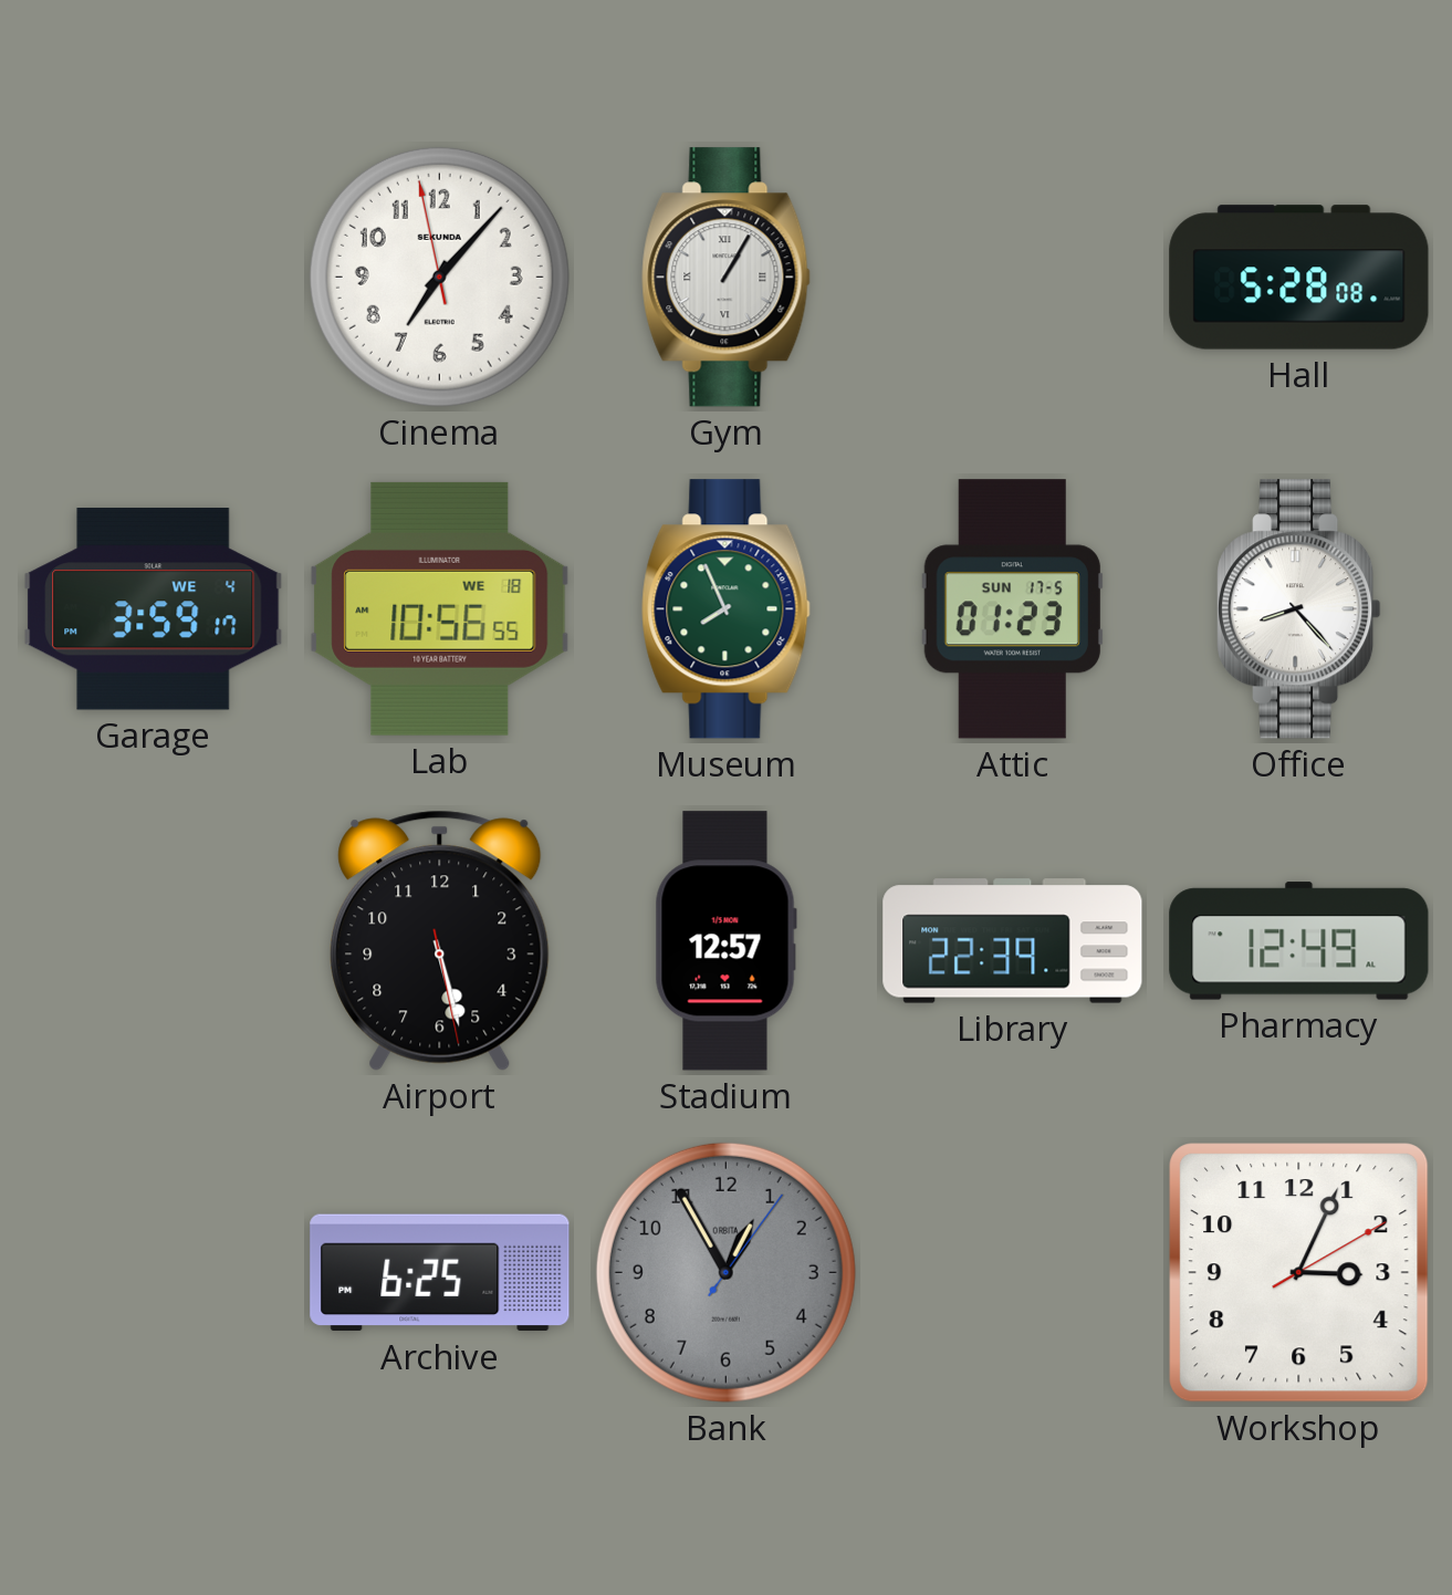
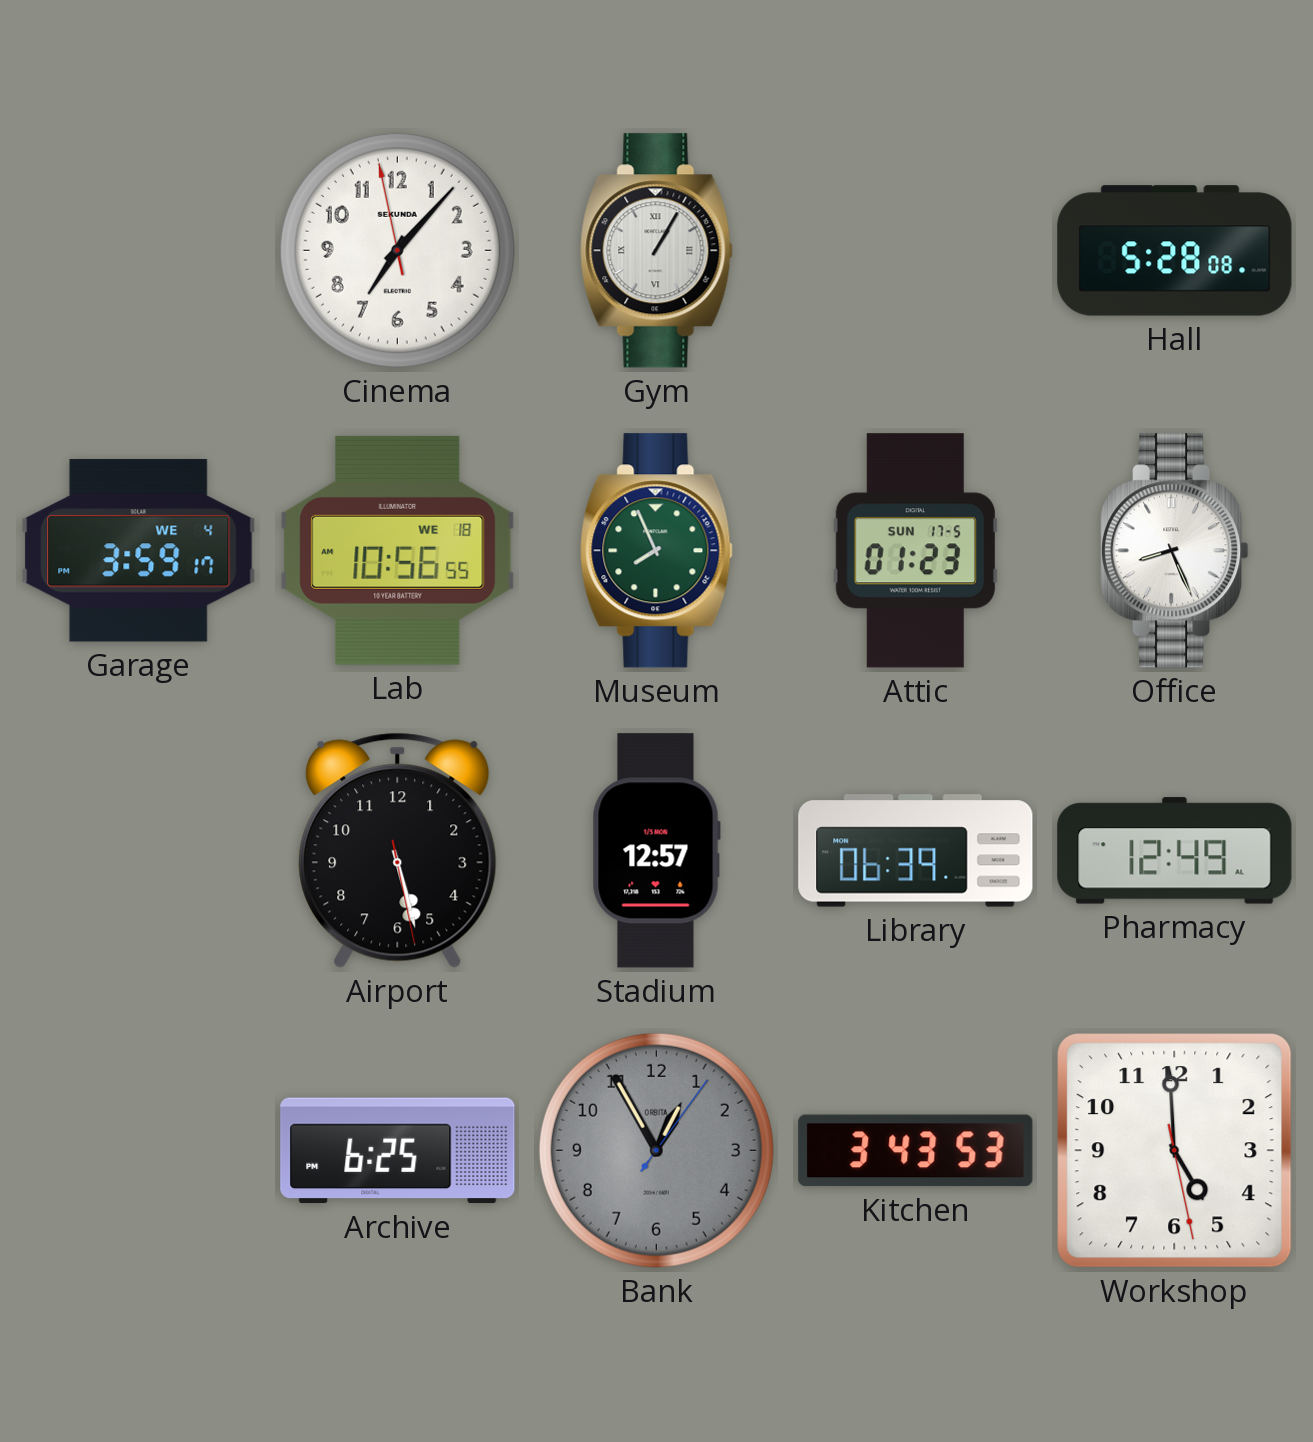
Office: 8:23 -> 8:26 (1175, 551)
Library: 22:39 -> 06:39 (916, 851)
Kitchen: none -> 3:43 (916, 1151)
Workshop: 3:04 -> 4:59 (1175, 1151)
